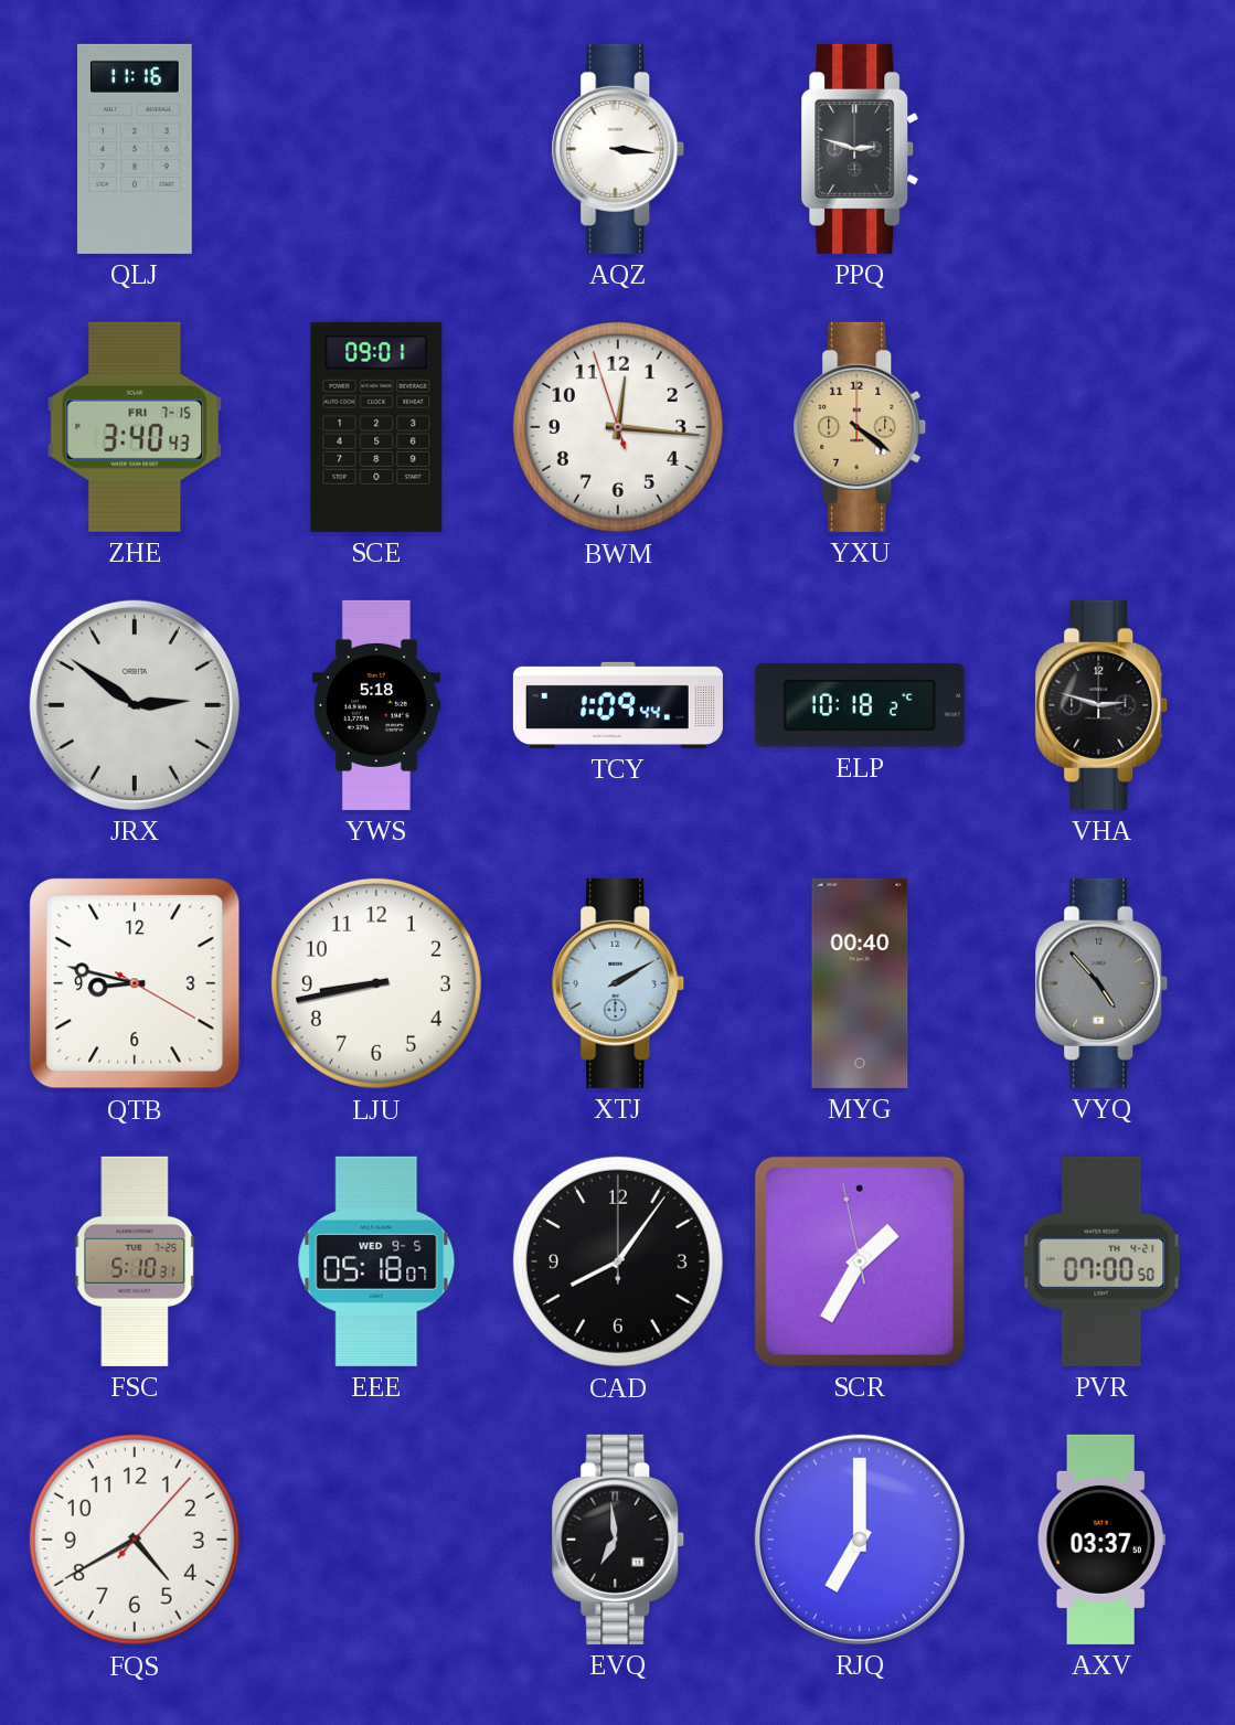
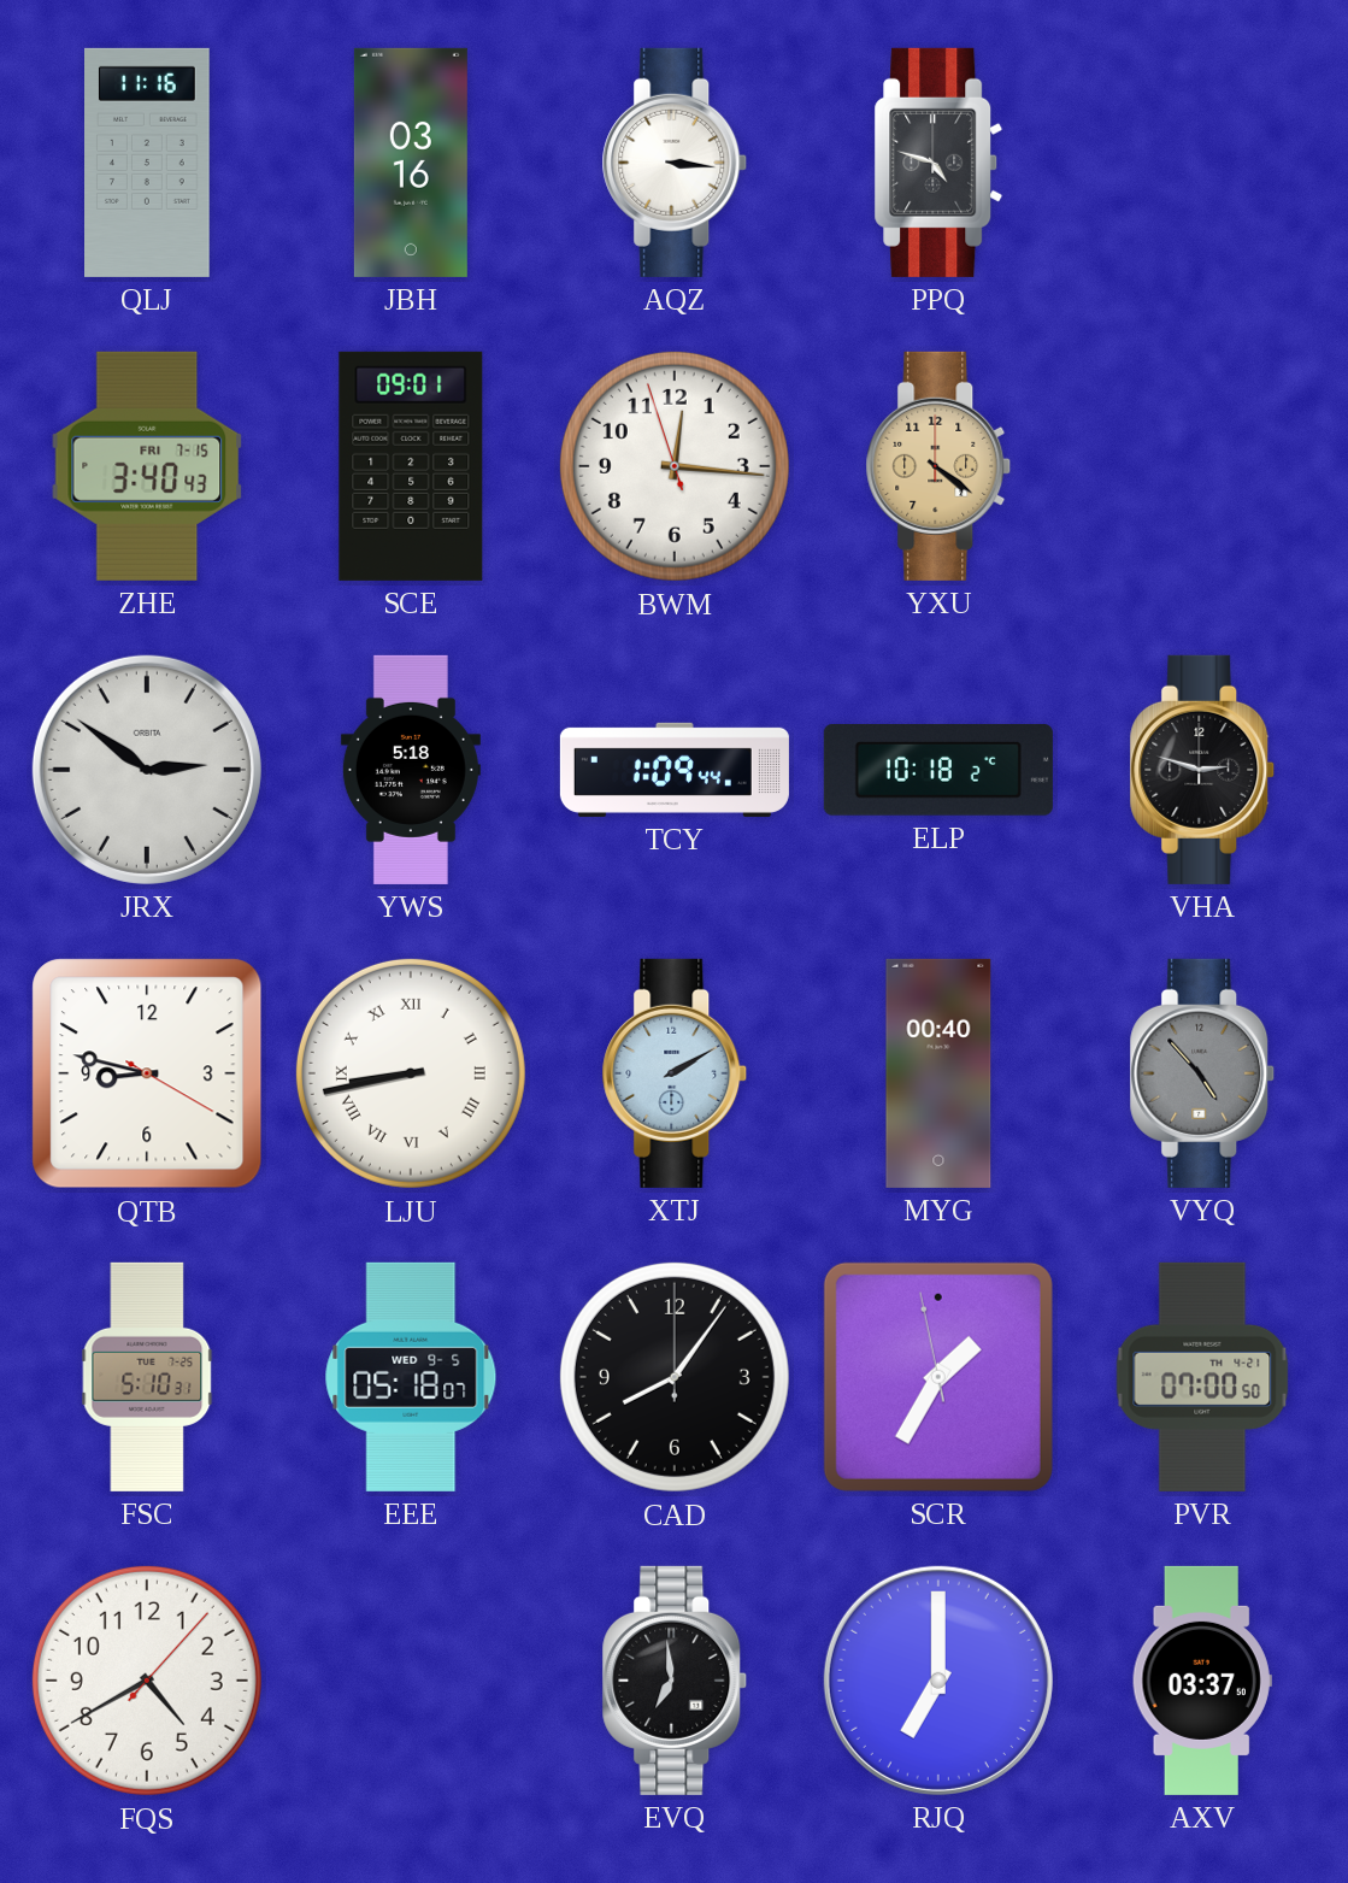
JBH: none -> 03:16 (411, 163)
PPQ: 2:48 -> 4:48 (938, 163)
LJU numerals: Arabic -> Roman (411, 1073)
